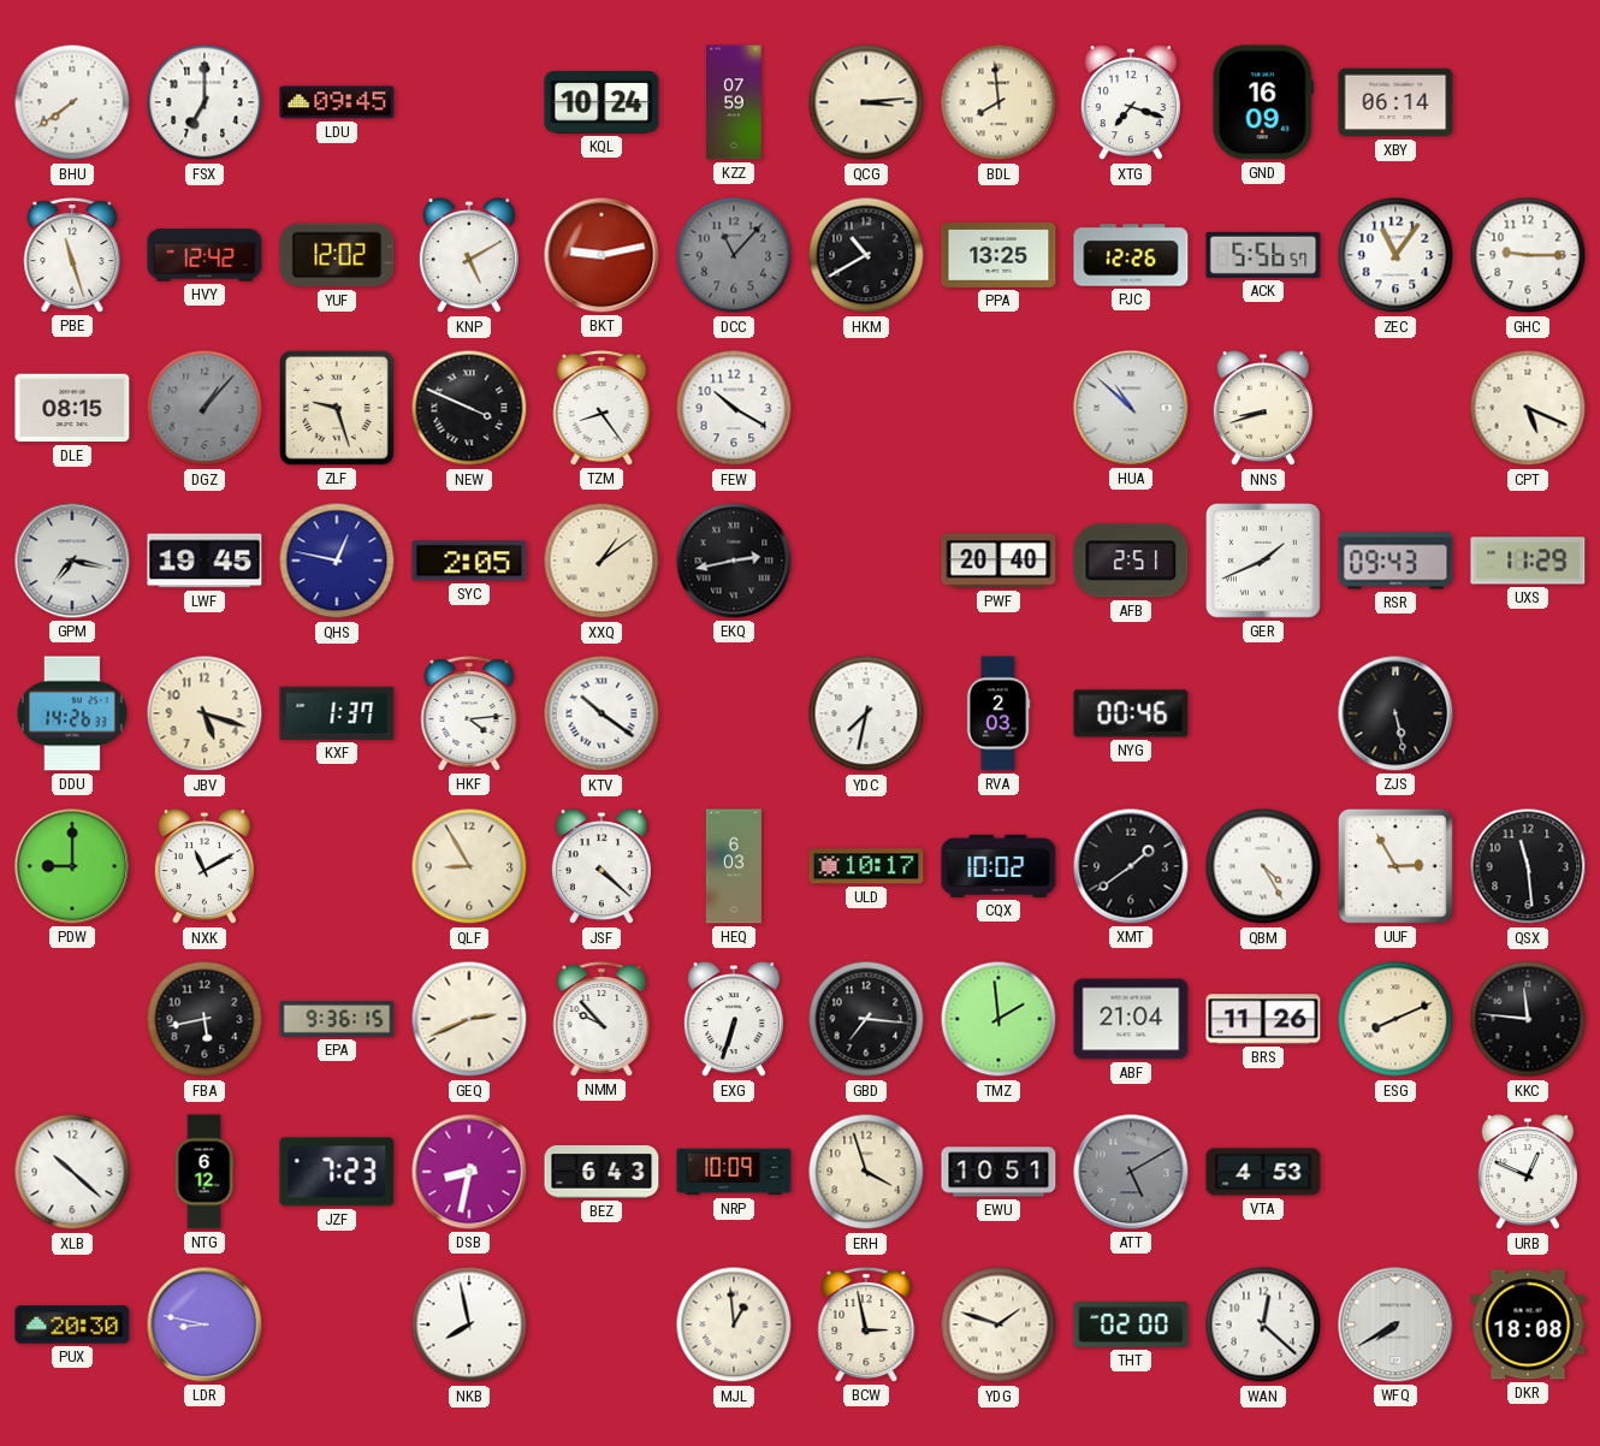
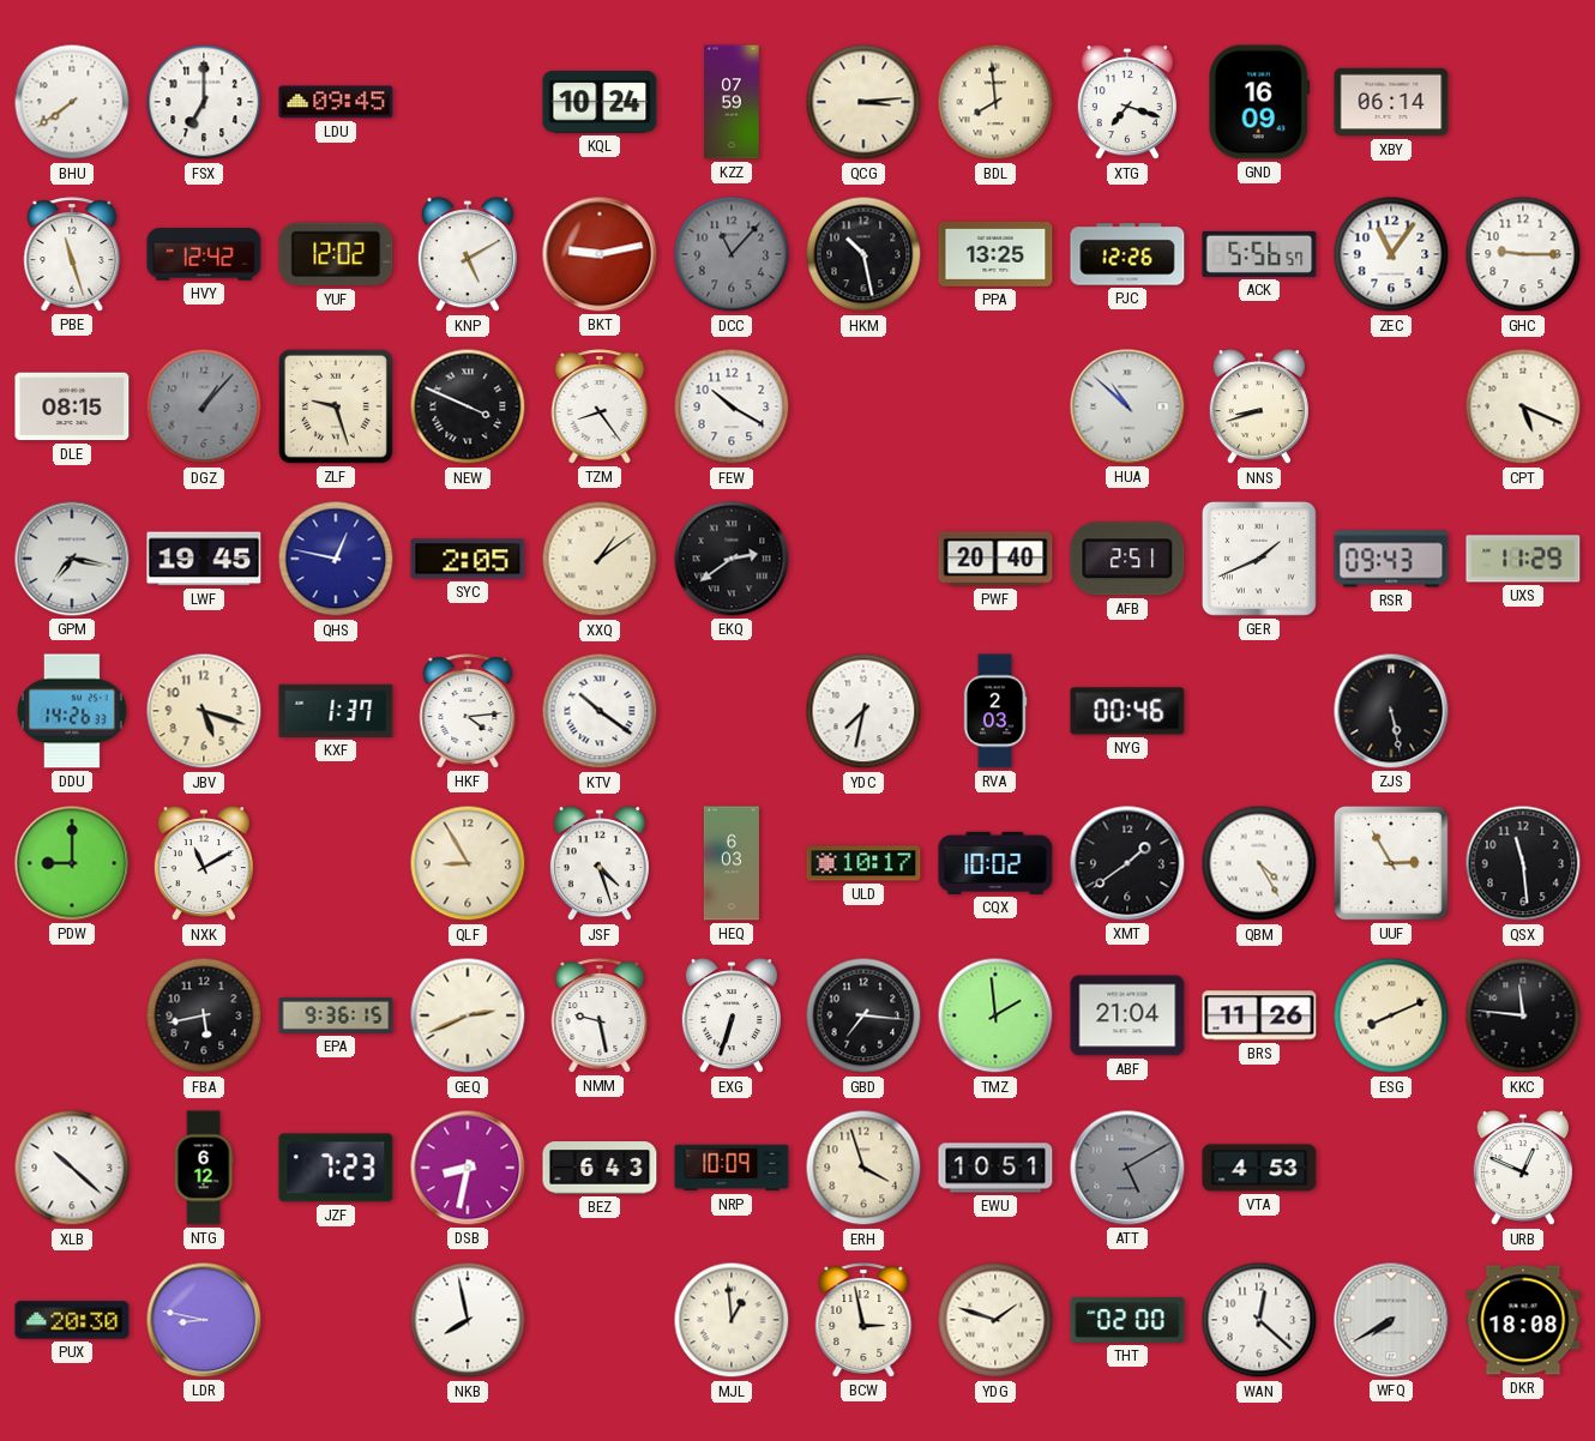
HKM: 10:40 -> 10:28 (863, 254)
EKQ: 2:43 -> 2:39 (732, 559)
JSF: 4:22 -> 4:27 (600, 864)
NMM: 9:53 -> 9:28 (600, 1015)
